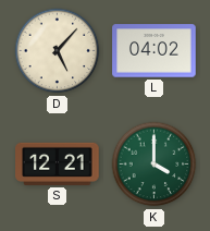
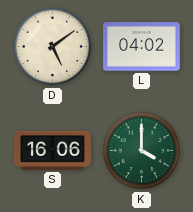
D: 5:07 -> 5:09 (53, 47)
S: 12:21 -> 16:06 (53, 150)
